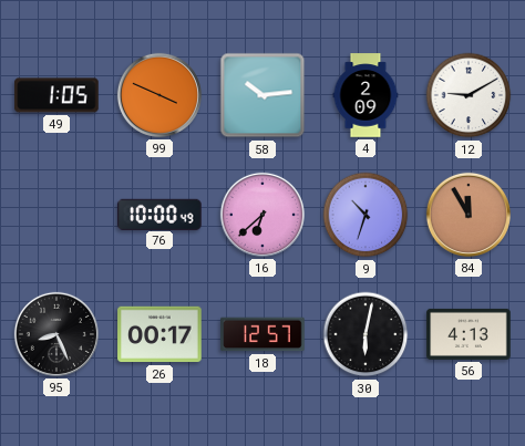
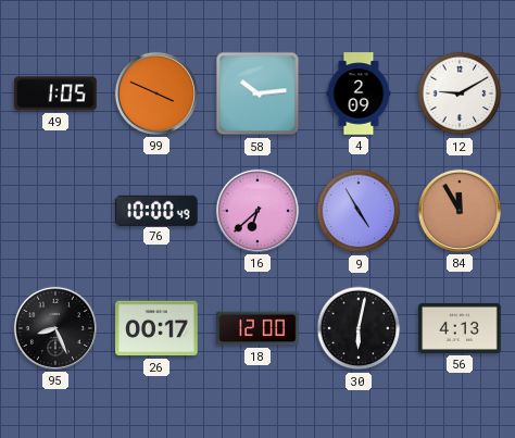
9: 10:33 -> 4:55 (359, 211)
18: 12:57 -> 12:00 (257, 328)
